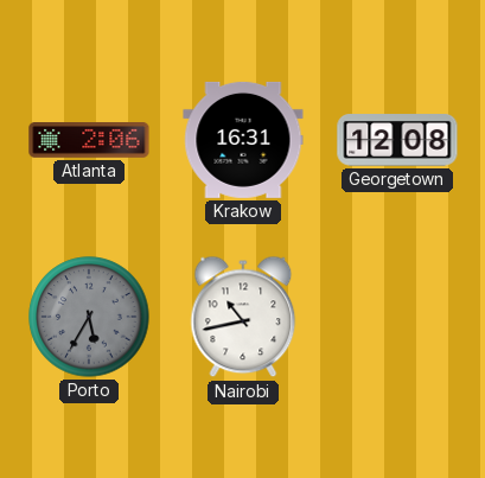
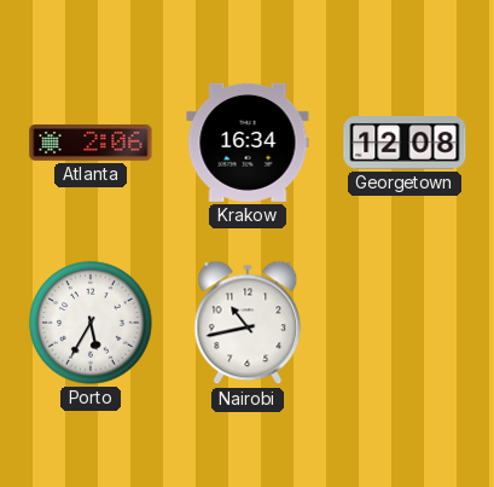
Krakow: 16:31 -> 16:34 (248, 143)
Porto dial: grey -> white (91, 323)
